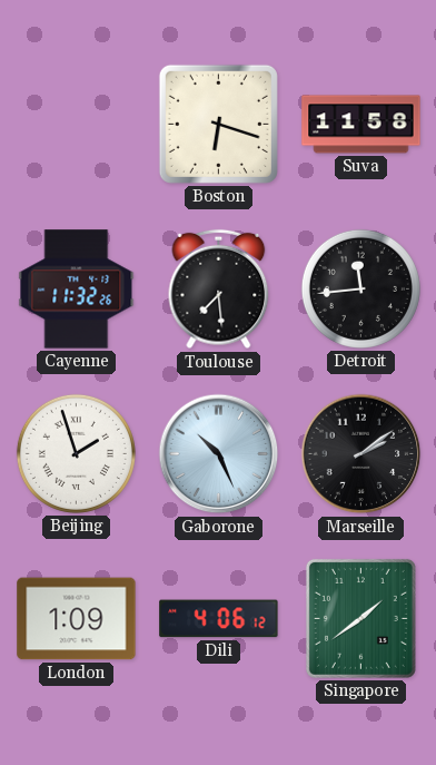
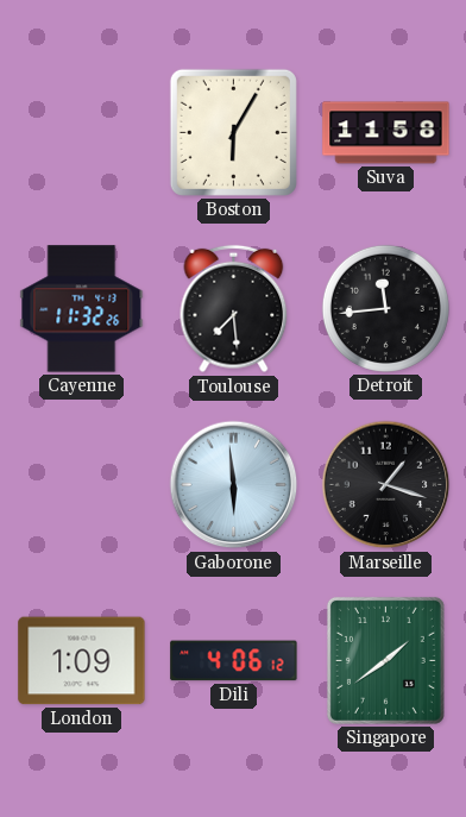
Boston: 6:18 -> 6:05 (233, 132)
Beijing: 1:57 -> none (76, 453)
Gaborone: 10:26 -> 5:59 (234, 485)
Marseille: 2:09 -> 1:18 (386, 485)
